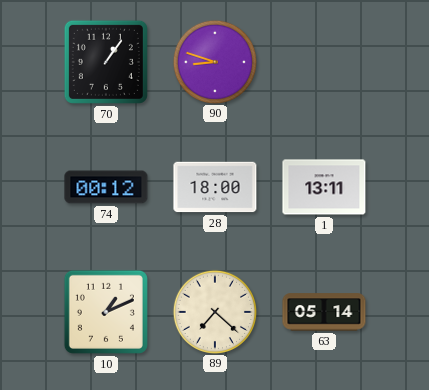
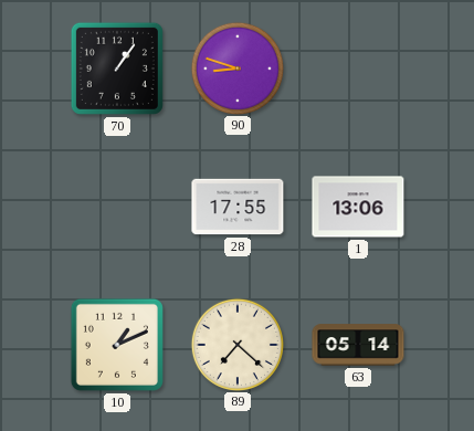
74: 00:12 -> none (106, 187)
28: 18:00 -> 17:55 (238, 207)
1: 13:11 -> 13:06 (358, 207)
